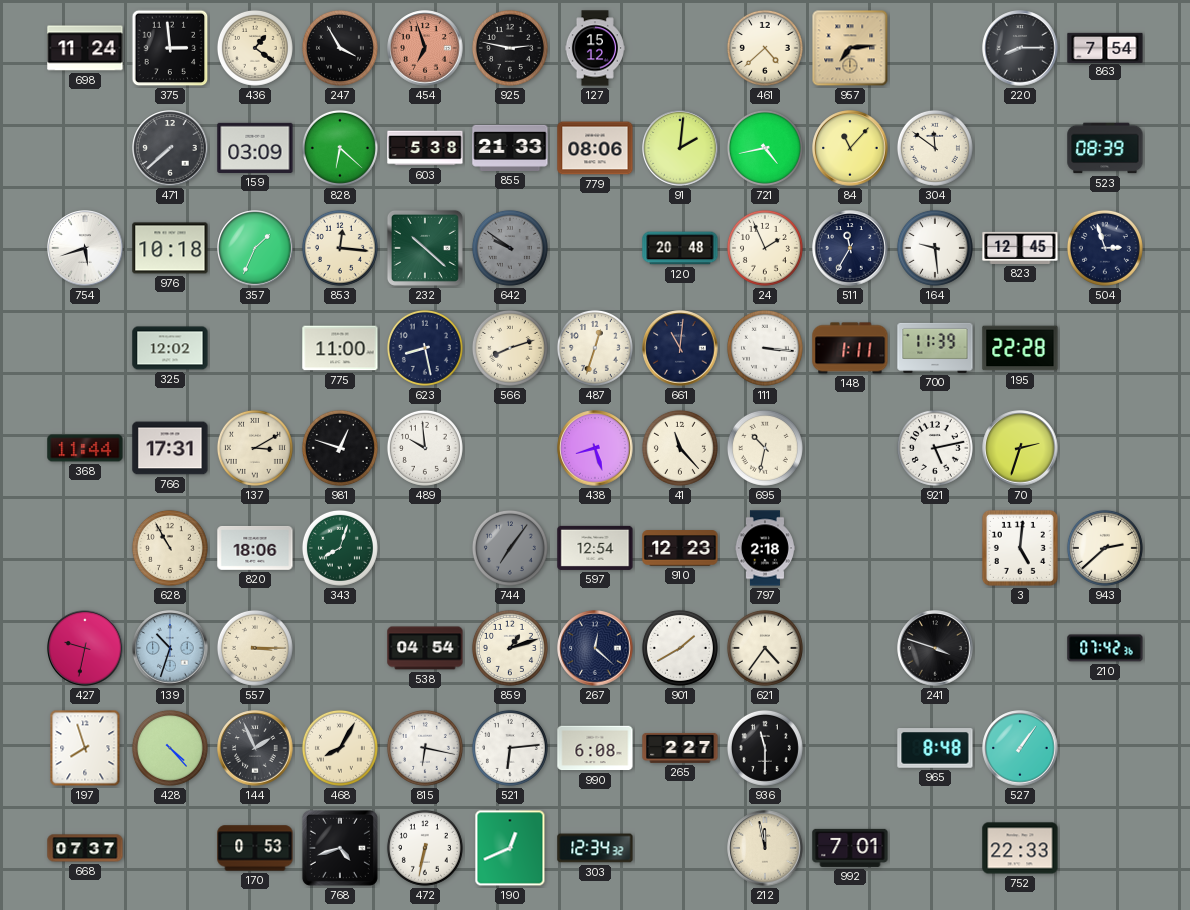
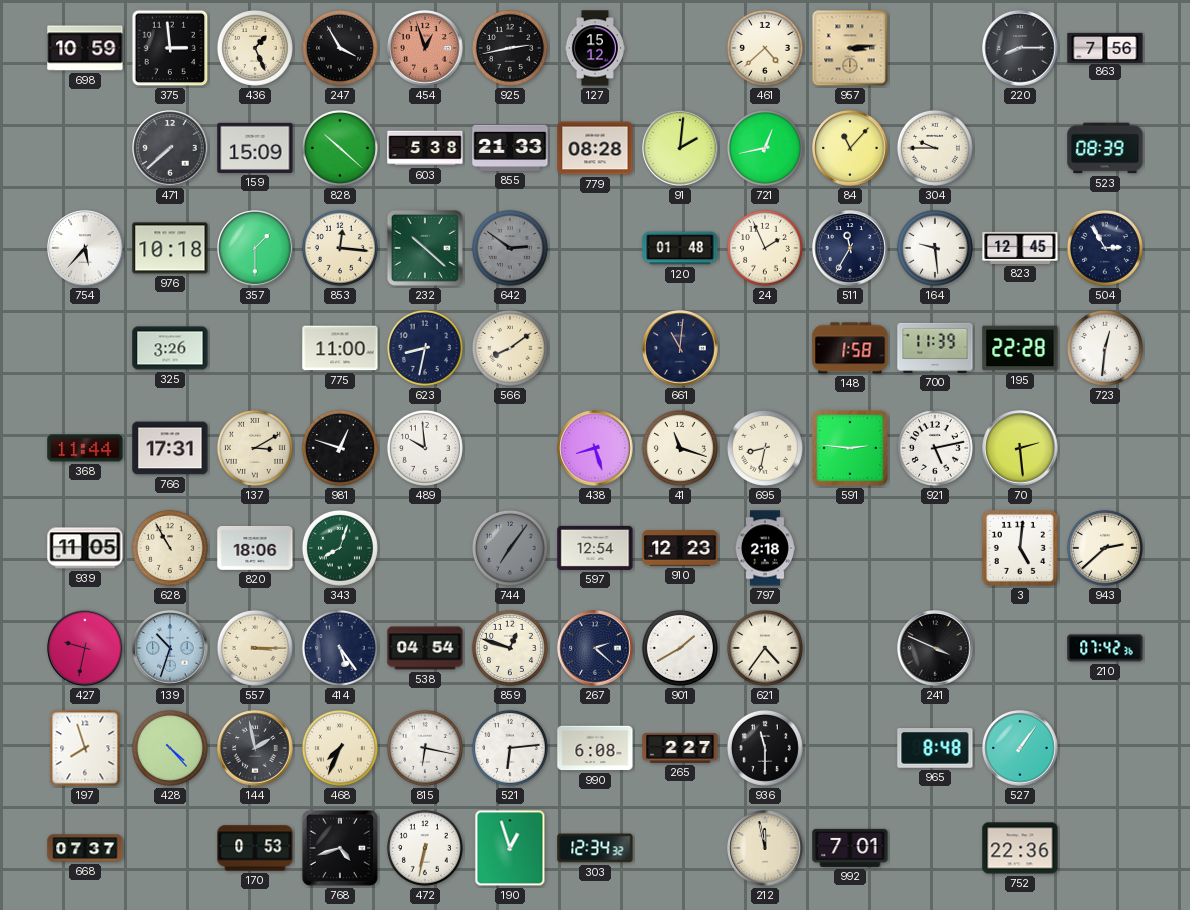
698: 11:24 -> 10:59 (85, 48)
436: 1:21 -> 1:26 (255, 48)
454: 6:57 -> 12:57 (425, 48)
925: 2:47 -> 2:43 (510, 48)
957: 7:14 -> 3:14 (850, 48)
863: 7:54 -> 7:56 (1105, 47)
159: 03:09 -> 15:09 (255, 148)
828: 6:22 -> 10:22 (340, 148)
779: 08:06 -> 08:28 (595, 148)
721: 4:43 -> 12:43 (765, 148)
304: 11:51 -> 9:45 (935, 148)
754: 5:42 -> 5:37 (85, 248)
357: 1:34 -> 1:30 (255, 248)
642: 9:51 -> 2:51 (510, 248)
120: 20:48 -> 01:48 (680, 248)
504: 2:57 -> 2:55 (1105, 248)
325: 12:02 -> 3:26 (170, 348)
623: 8:28 -> 8:32 (425, 348)
566: 8:12 -> 8:09 (510, 348)
487: 12:33 -> none (595, 348)
111: 3:16 -> none (765, 348)
148: 1:11 -> 1:58 (850, 348)
723: none -> 12:31 (1105, 348)
41: 11:23 -> 11:18 (680, 448)
695: 10:32 -> 8:32 (765, 448)
591: none -> 2:46 (850, 448)
70: 2:33 -> 2:29 (1020, 448)
939: none -> 11:05 (85, 548)
414: none -> 5:24 (340, 648)
859: 1:12 -> 12:48 (510, 648)
267: 12:22 -> 2:22 (595, 648)
241: 3:48 -> 3:49 (935, 648)
144: 1:56 -> 1:58 (255, 748)
468: 8:05 -> 7:34 (340, 748)
190: 12:41 -> 12:57 (510, 848)
752: 22:33 -> 22:36 (1020, 848)
